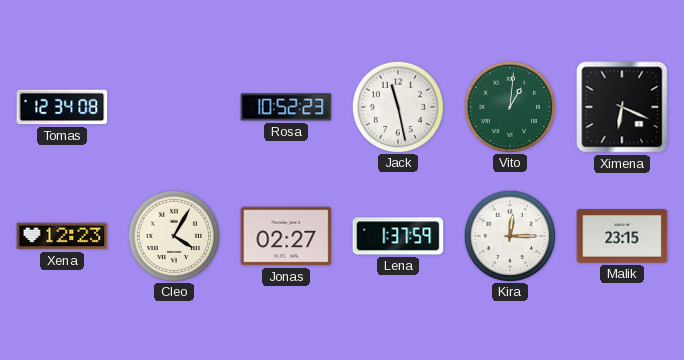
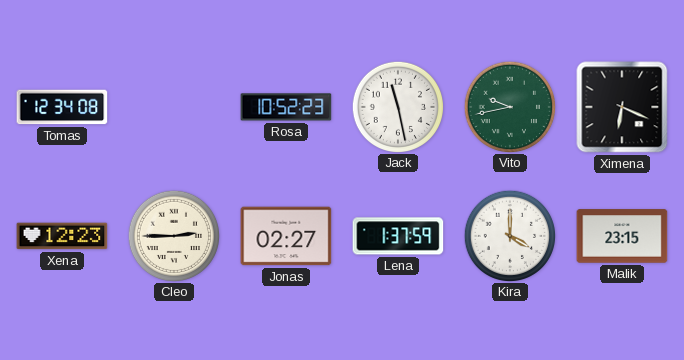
Vito: 1:01 -> 9:43 (509, 106)
Cleo: 4:05 -> 2:45 (173, 235)
Kira: 12:15 -> 4:00 (509, 235)
